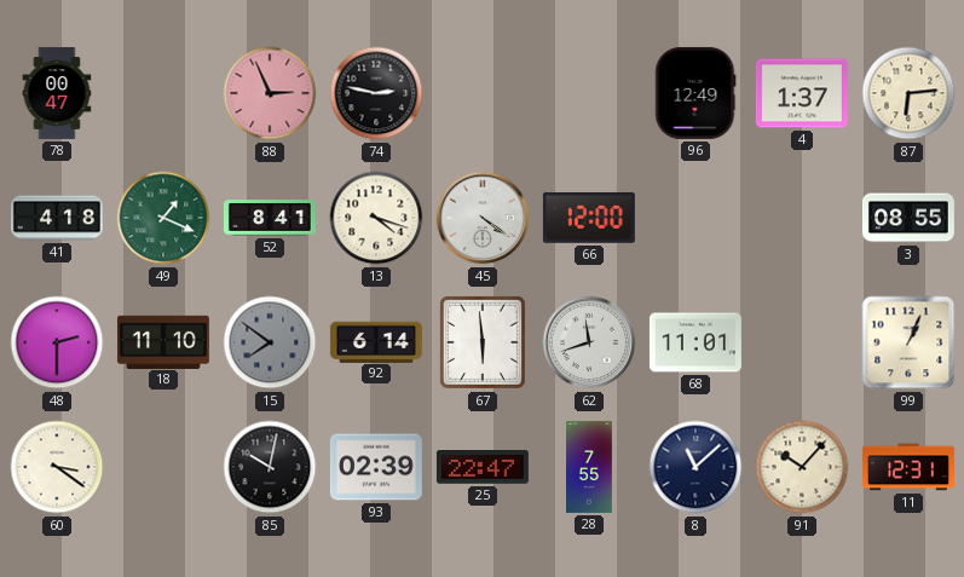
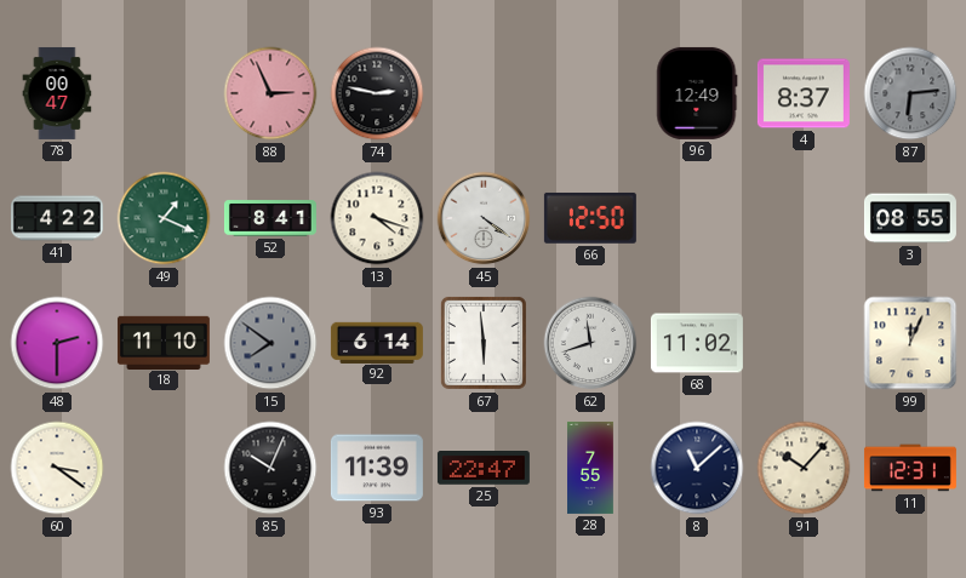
4: 1:37 -> 8:37 (804, 93)
87 dial: cream -> grey (910, 93)
41: 4:18 -> 4:22 (57, 218)
66: 12:00 -> 12:50 (590, 218)
68: 11:01 -> 11:02 (697, 343)
99: 1:04 -> 12:04 (910, 343)
85: 10:02 -> 10:04 (270, 468)
93: 02:39 -> 11:39 (377, 468)
